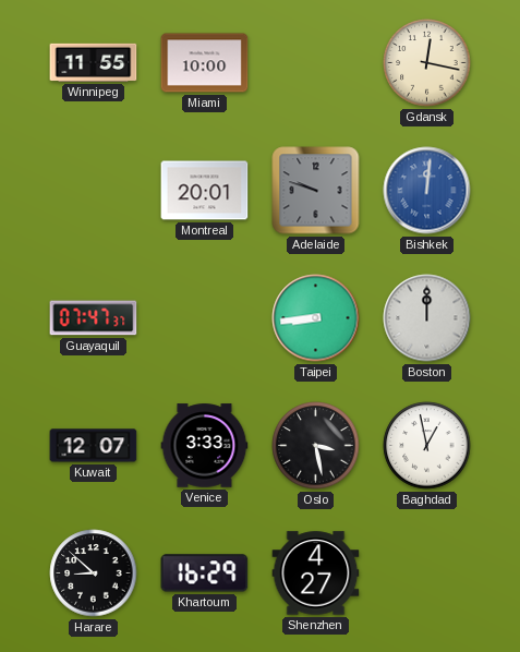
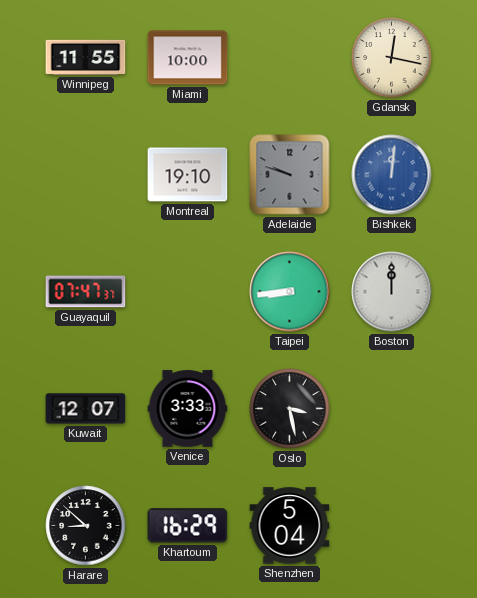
Montreal: 20:01 -> 19:10 (188, 175)
Baghdad: 12:58 -> none (427, 446)
Shenzhen: 4:27 -> 5:04 (290, 526)
